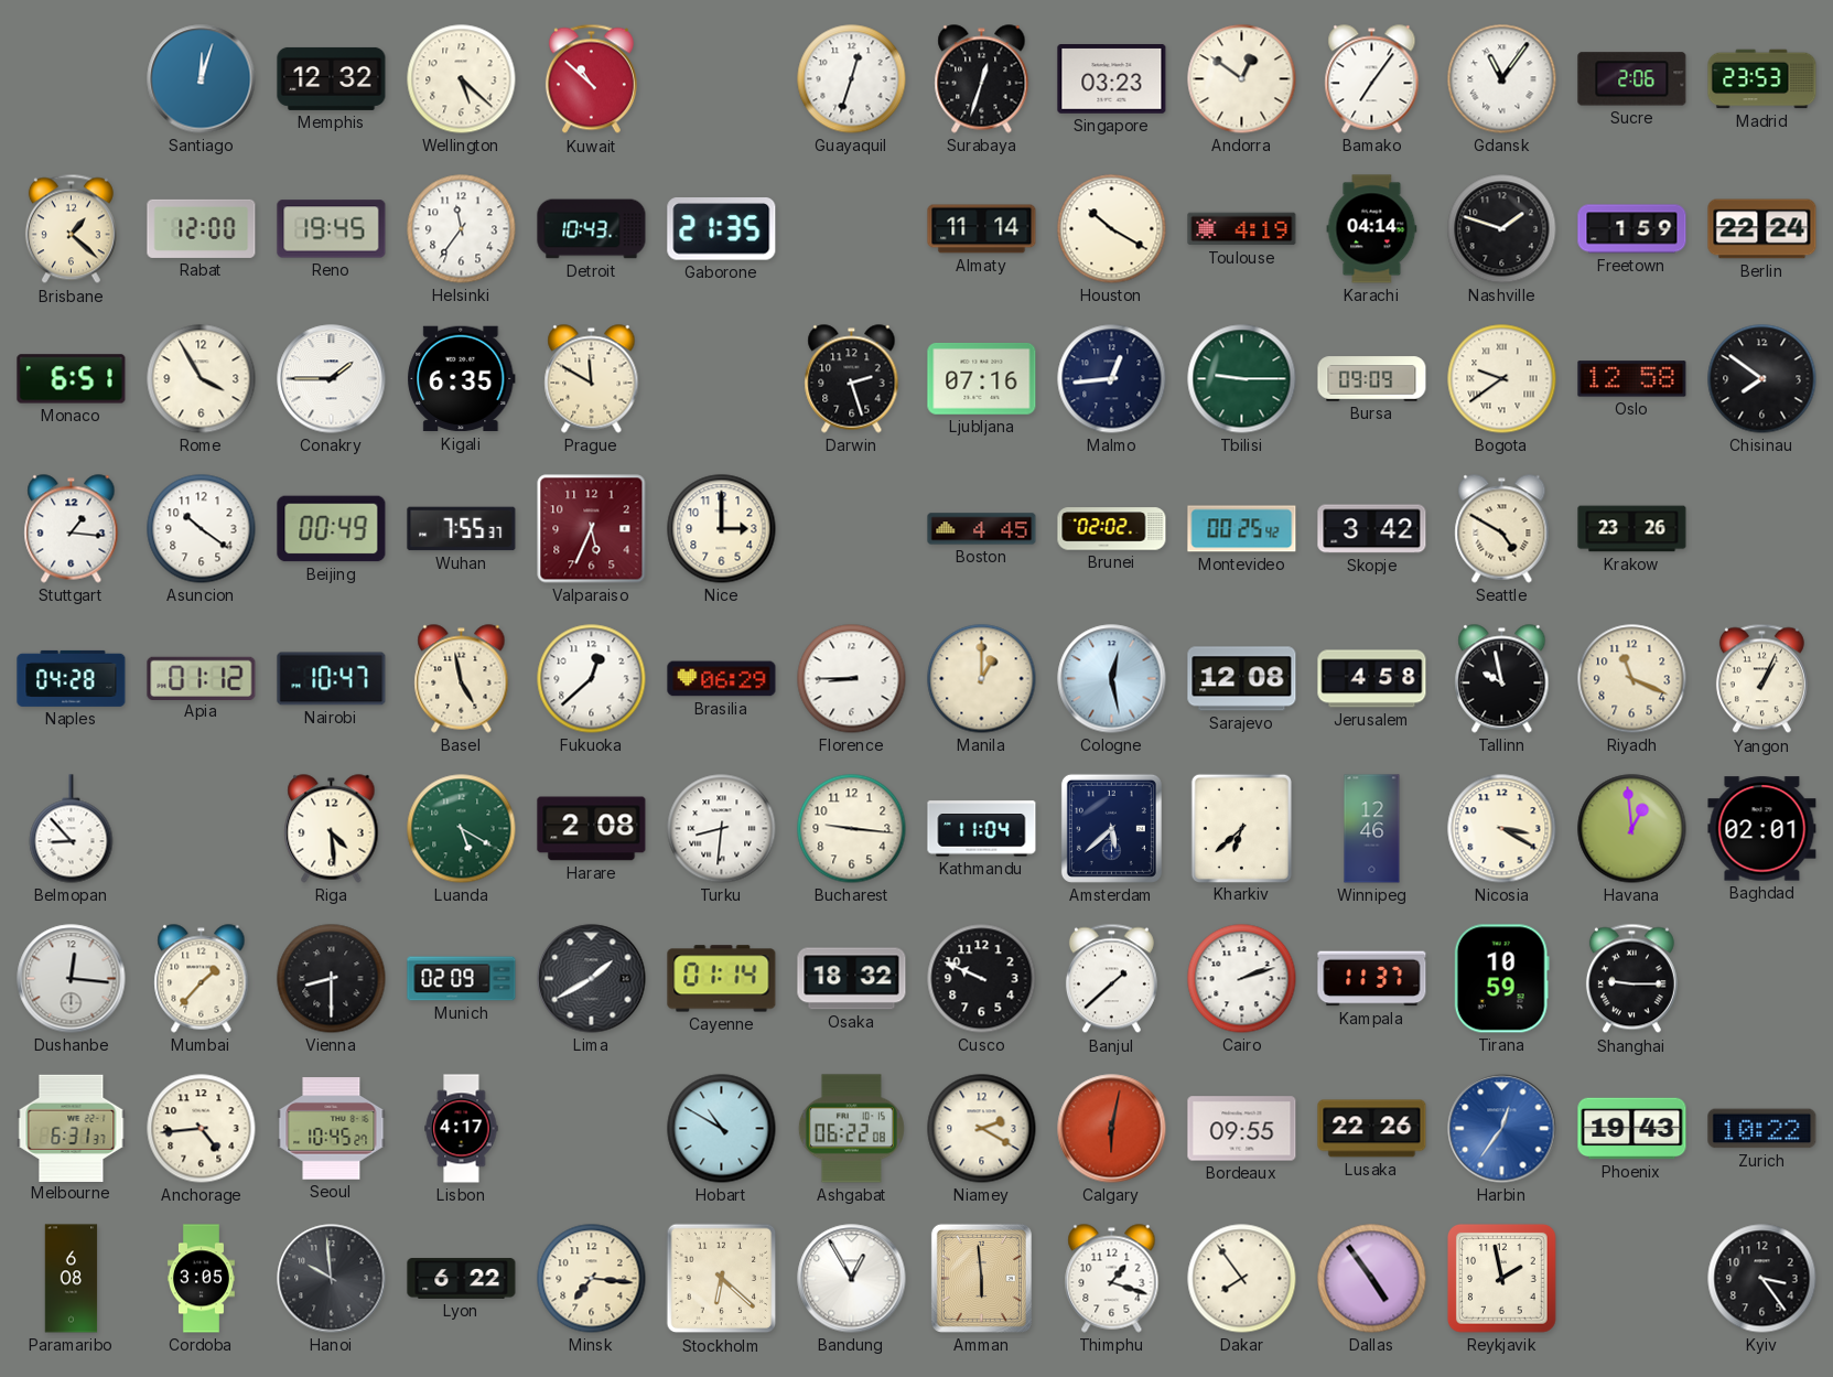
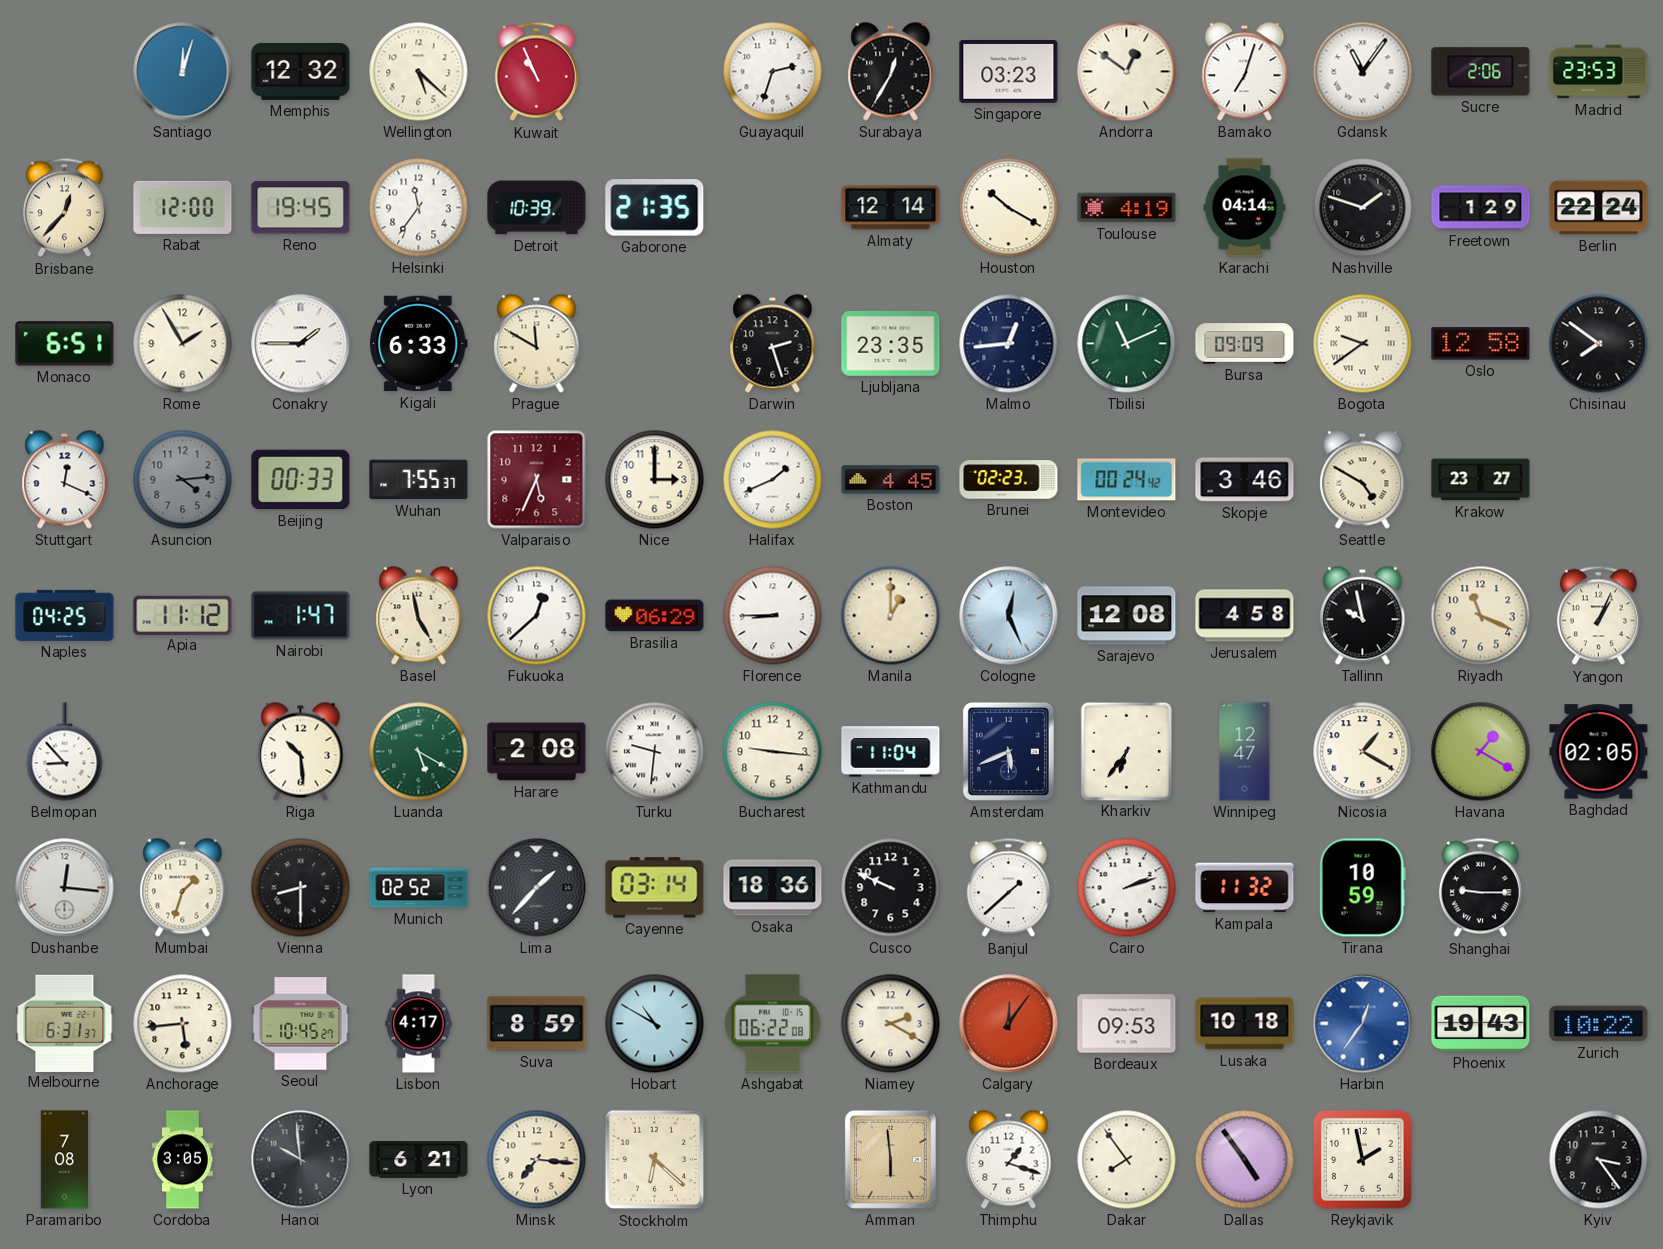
Kuwait: 10:52 -> 10:56 (536, 72)
Guayaquil: 12:33 -> 2:33 (773, 72)
Surabaya: 12:33 -> 12:35 (891, 72)
Bamako: 7:06 -> 7:03 (1245, 72)
Brisbane: 1:22 -> 12:37 (64, 208)
Detroit: 10:43 -> 10:39 (537, 208)
Almaty: 11:14 -> 12:14 (891, 208)
Freetown: 1:59 -> 1:29 (1481, 208)
Rome: 3:55 -> 1:55 (183, 344)
Kigali: 6:35 -> 6:33 (419, 344)
Ljubljana: 07:16 -> 23:35 (891, 343)
Tbilisi: 9:15 -> 11:11 (1127, 344)
Stuttgart: 1:16 -> 12:19 (65, 480)
Asuncion: 10:21 -> 4:14 (183, 480)
Asuncion dial: white -> grey (183, 480)
Beijing: 00:49 -> 00:33 (301, 480)
Halifax: none -> 1:41 (773, 480)
Brunei: 02:02 -> 02:23 (1009, 480)
Montevideo: 00:25 -> 00:24 (1127, 480)
Skopje: 3:42 -> 3:46 (1245, 480)
Krakow: 23:26 -> 23:27 (1481, 480)
Naples: 04:28 -> 04:25 (65, 615)
Apia: 01:12 -> 11:12 (183, 615)
Nairobi: 10:47 -> 1:47 (301, 616)
Cologne: 12:28 -> 12:26 (1009, 616)
Riga: 4:29 -> 10:29 (301, 752)
Turku: 8:31 -> 9:31 (655, 752)
Amsterdam: 5:38 -> 5:41 (1008, 751)
Kharkiv: 6:38 -> 6:36 (1126, 751)
Winnipeg: 12:46 -> 12:47 (1245, 752)
Nicosia: 3:20 -> 1:20 (1363, 752)
Havana: 12:59 -> 1:20 (1481, 752)
Baghdad: 02:01 -> 02:05 (1599, 752)
Mumbai: 1:37 -> 1:33 (183, 888)
Munich: 02:09 -> 02:52 (419, 888)
Lima: 1:40 -> 1:37 (537, 888)
Cayenne: 01:14 -> 03:14 (655, 888)
Osaka: 18:32 -> 18:36 (773, 888)
Kampala: 11:37 -> 11:32 (1245, 888)
Anchorage: 4:44 -> 5:44 (183, 1024)
Suva: none -> 8:59 (537, 1024)
Calgary: 6:02 -> 12:06 (1009, 1024)
Bordeaux: 09:55 -> 09:53 (1127, 1024)
Lusaka: 22:26 -> 10:18 (1245, 1024)
Paramaribo: 6:08 -> 7:08 (65, 1160)
Lyon: 6:22 -> 6:21 (419, 1160)
Bandung: 12:55 -> none (852, 1279)
